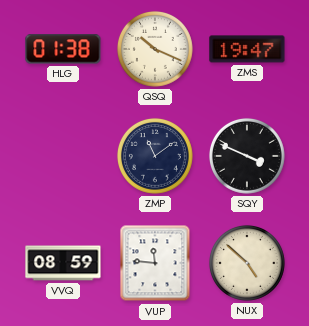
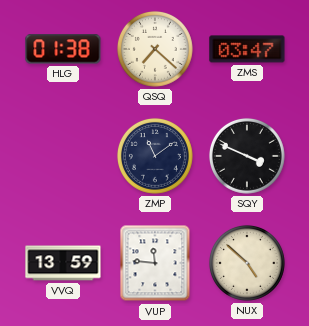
QSQ: 10:19 -> 7:22 (155, 49)
ZMS: 19:47 -> 03:47 (247, 49)
VVQ: 08:59 -> 13:59 (63, 263)
